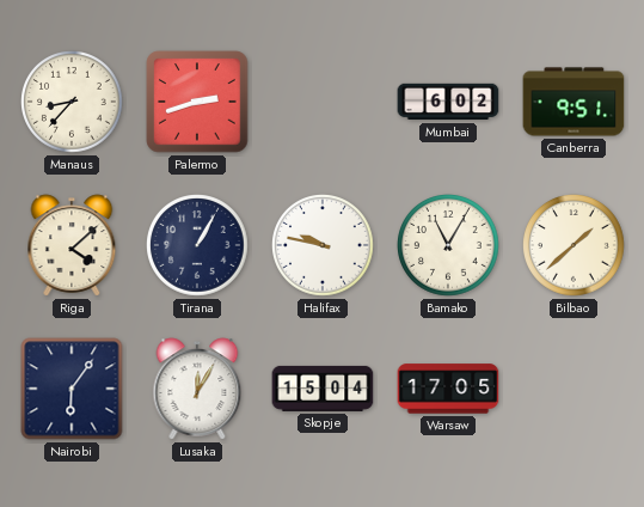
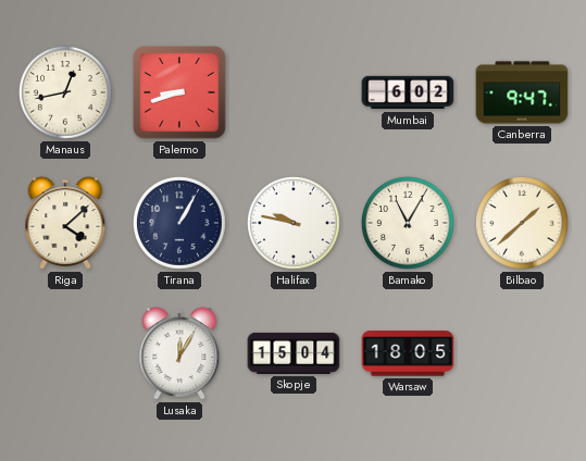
Manaus: 8:37 -> 12:43 (66, 94)
Palermo: 2:42 -> 8:42 (179, 92)
Canberra: 9:51 -> 9:47 (522, 92)
Nairobi: 6:06 -> none (72, 389)
Warsaw: 17:05 -> 18:05 (408, 353)
